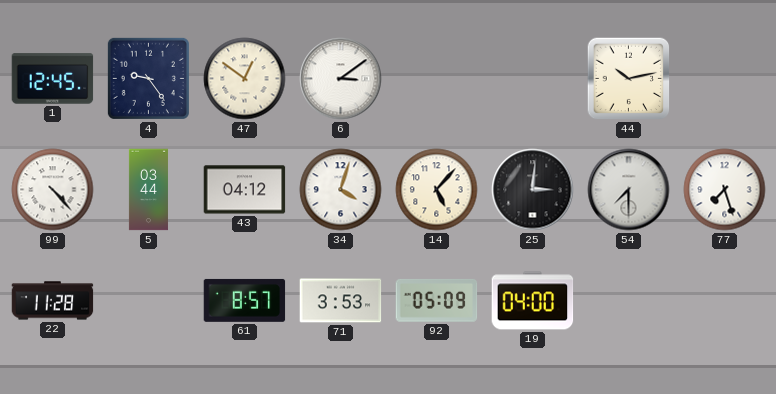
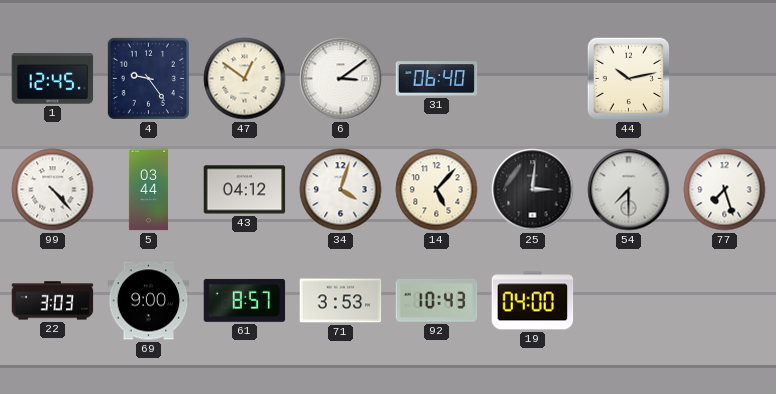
31: none -> 06:40 (437, 79)
22: 11:28 -> 3:03 (53, 301)
69: none -> 9:00 (149, 301)
92: 05:09 -> 10:43 (437, 300)
